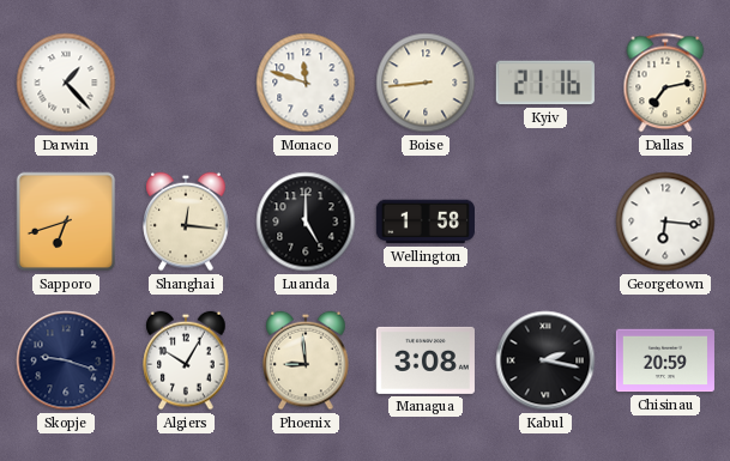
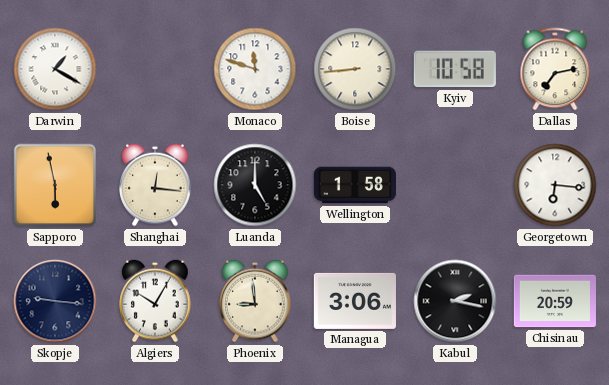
Darwin: 1:23 -> 1:20 (55, 69)
Kyiv: 21:16 -> 10:58 (455, 69)
Sapporo: 6:42 -> 5:58 (55, 185)
Skopje: 9:18 -> 9:16 (55, 301)
Managua: 3:08 -> 3:06 (355, 301)
